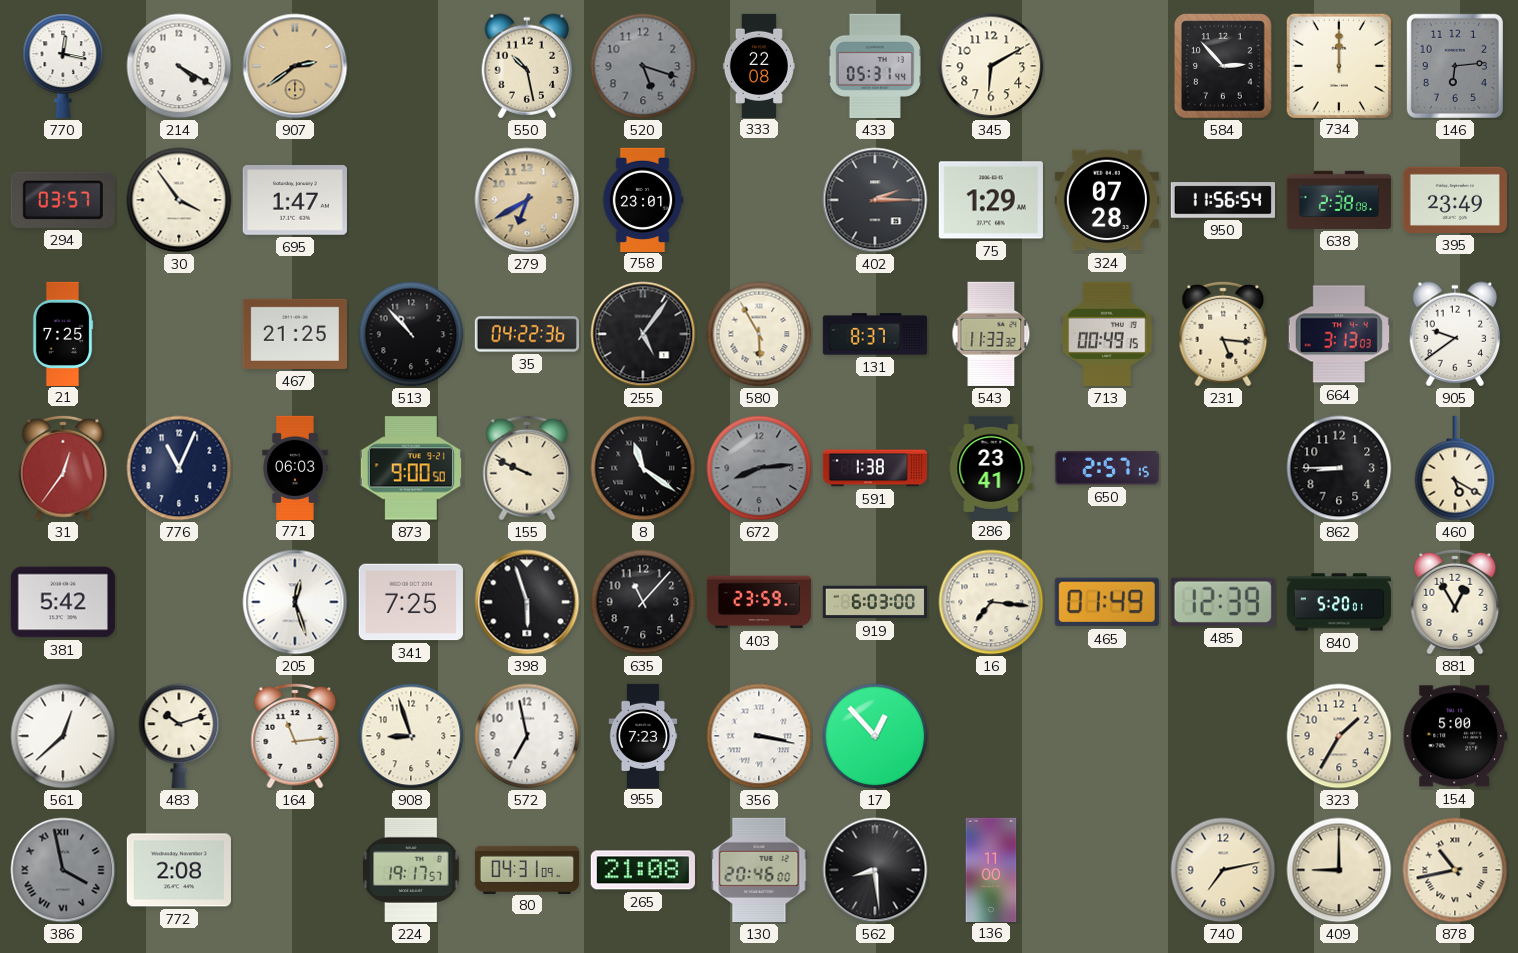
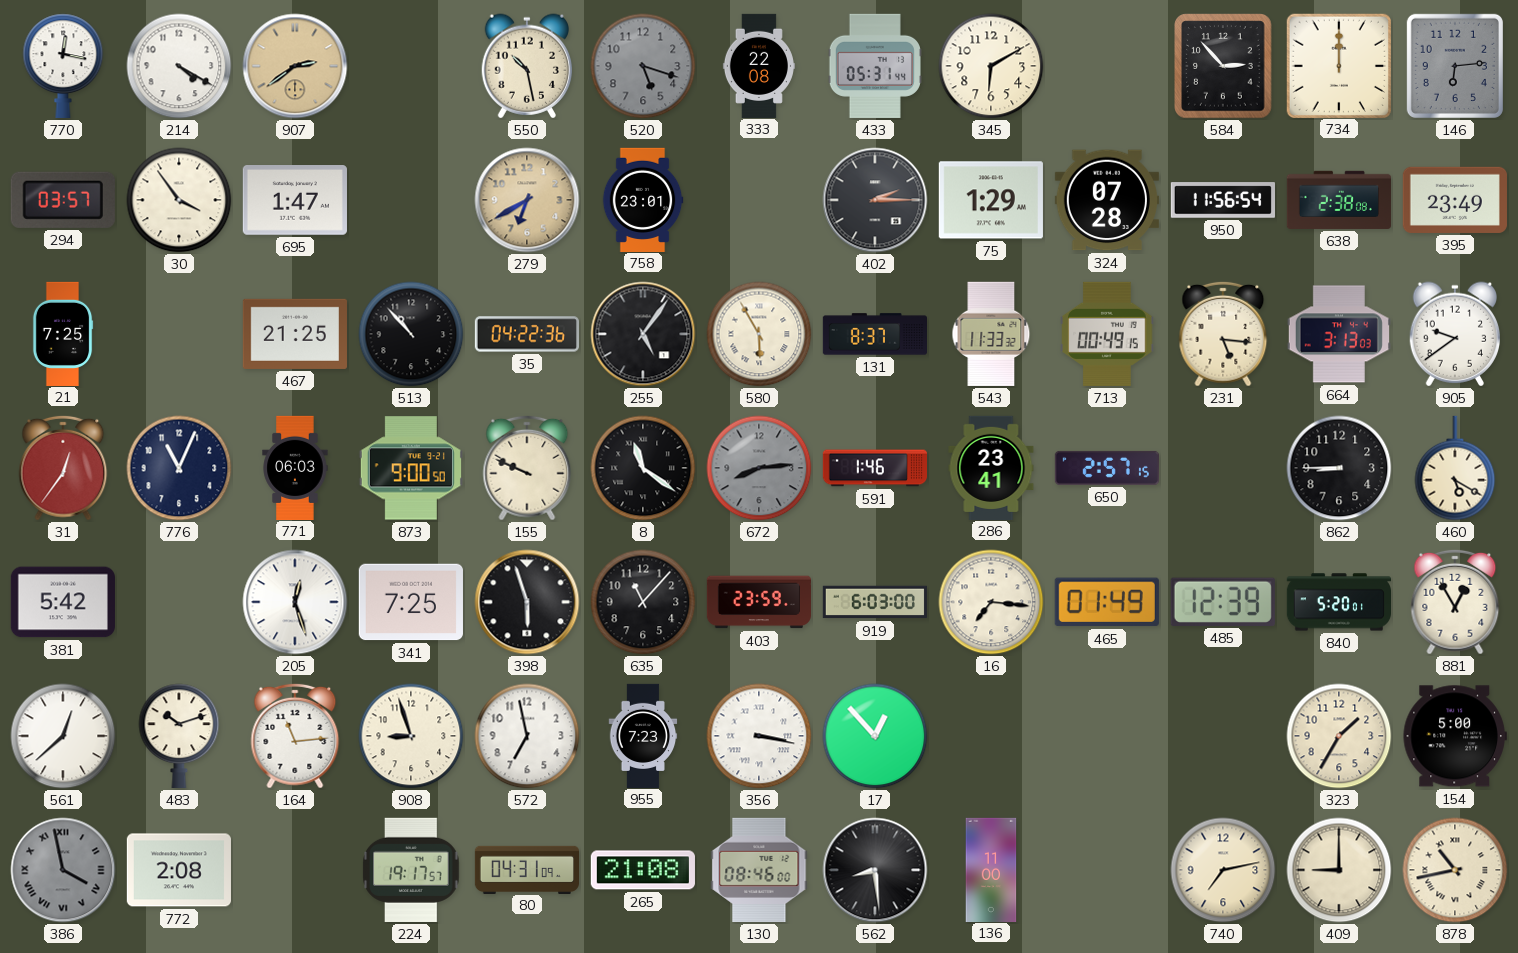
591: 1:38 -> 1:46 (874, 468)
130: 20:46 -> 08:46 (759, 870)
